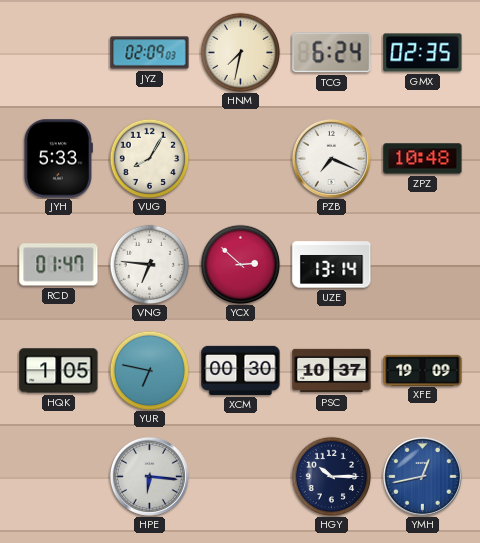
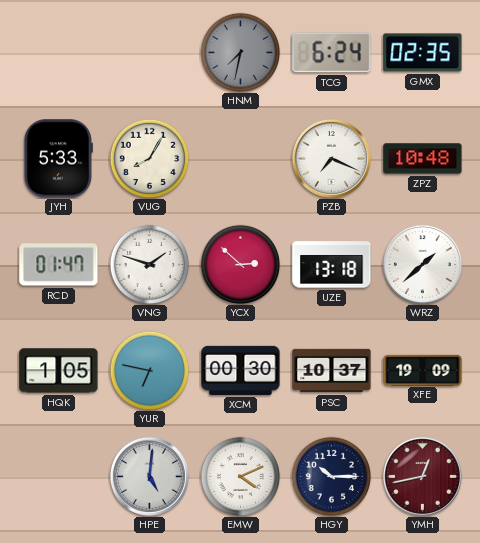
JYZ: 02:09 -> none (150, 53)
HNM dial: cream -> grey (240, 52)
VNG: 6:46 -> 1:48 (149, 264)
UZE: 13:14 -> 13:18 (332, 265)
WRZ: none -> 1:38 (422, 264)
HPE: 6:16 -> 5:01 (149, 476)
EMW: none -> 4:11 (240, 476)
YMH dial: blue -> burgundy (422, 476)
